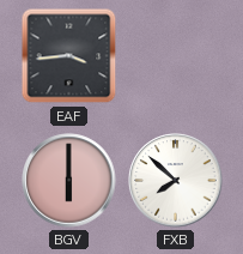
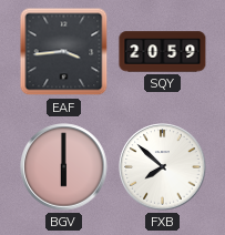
SQY: none -> 20:59 (163, 52)
